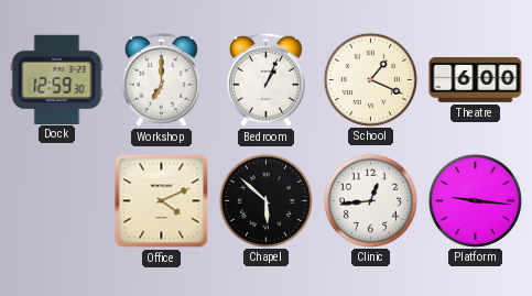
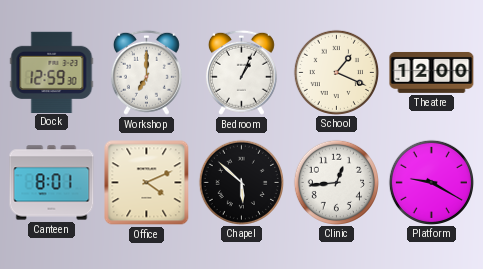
Theatre: 6:00 -> 12:00 (432, 72)
Canteen: none -> 8:01 (52, 183)
Platform: 9:16 -> 9:20 (431, 182)
